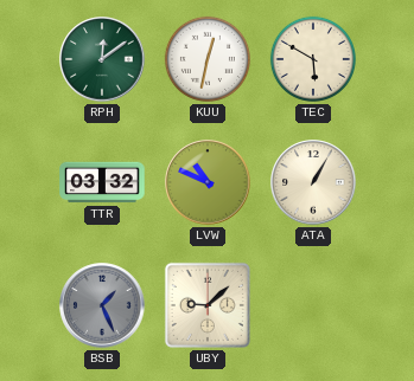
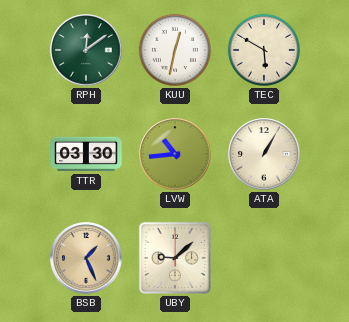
TTR: 03:32 -> 03:30 (86, 154)
LVW: 10:49 -> 10:44 (175, 154)
BSB dial: grey -> champagne (86, 258)
